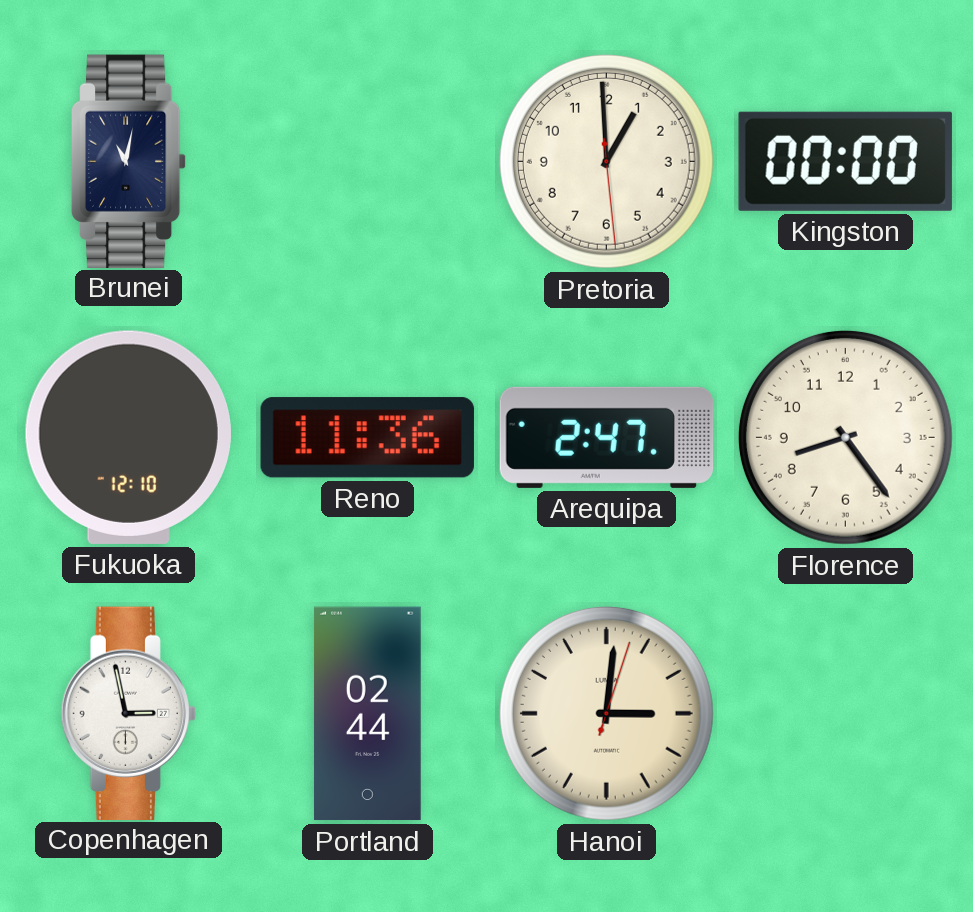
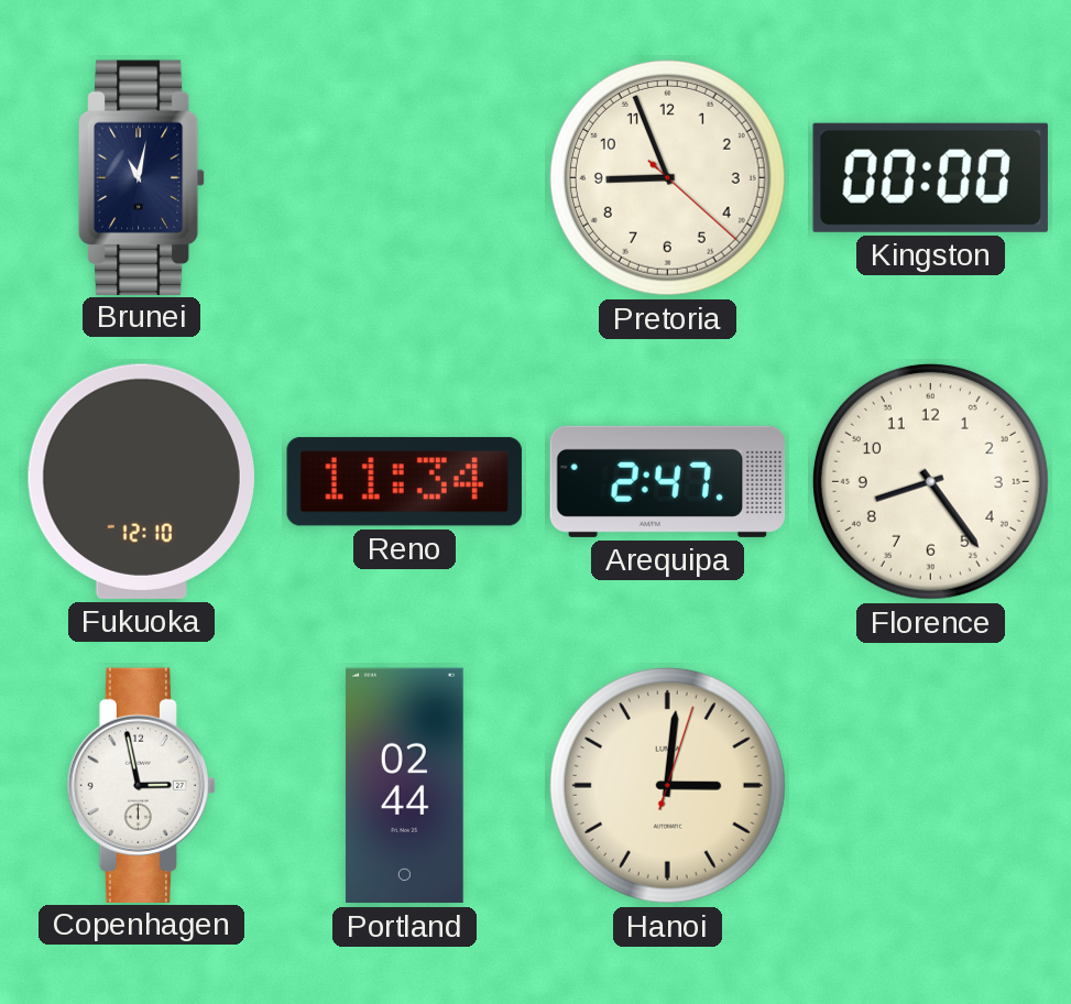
Pretoria: 12:59 -> 8:56 (667, 177)
Reno: 11:36 -> 11:34 (404, 482)
